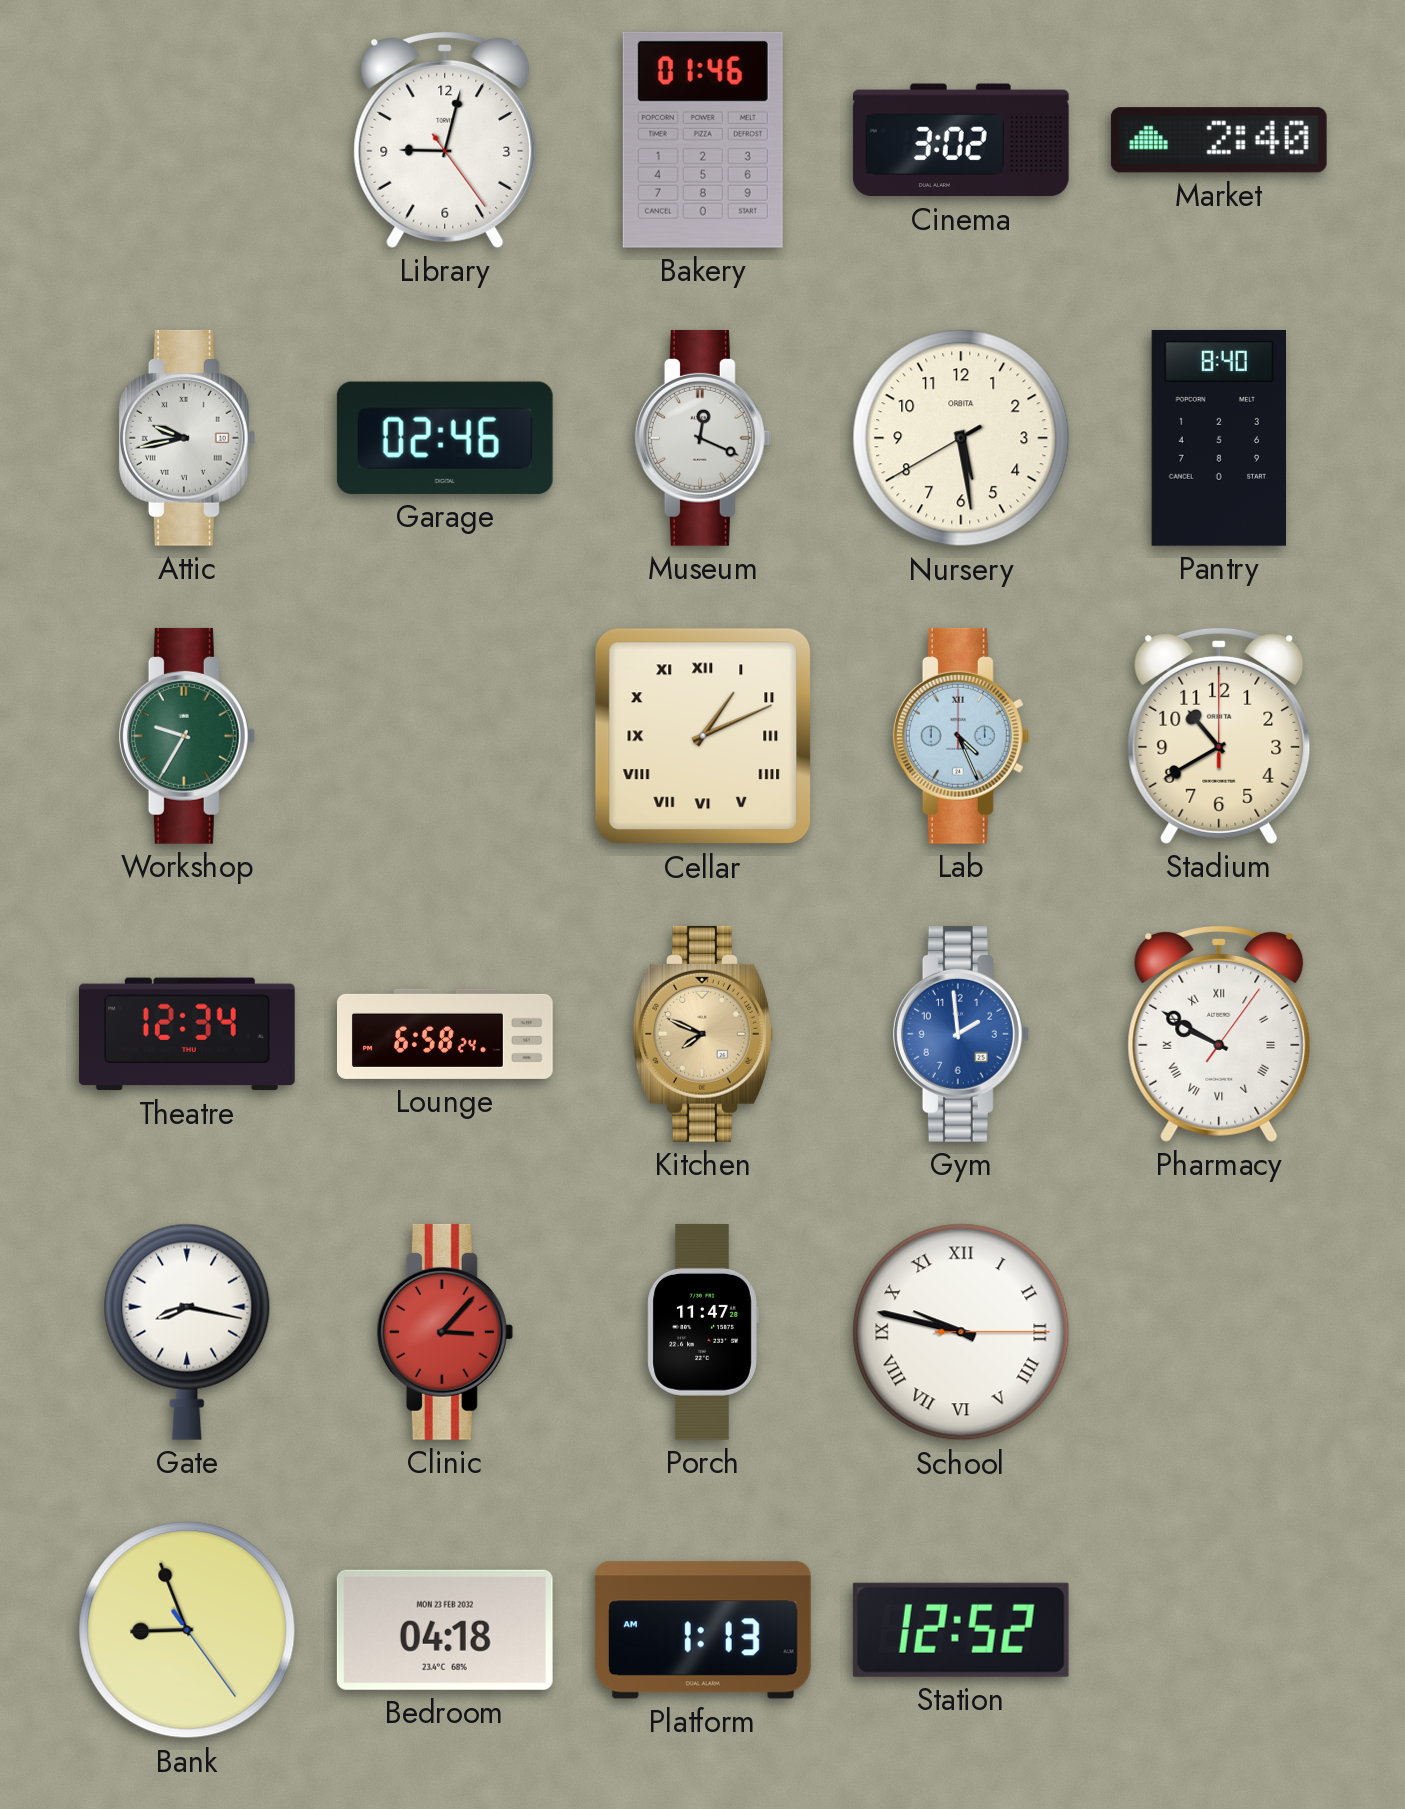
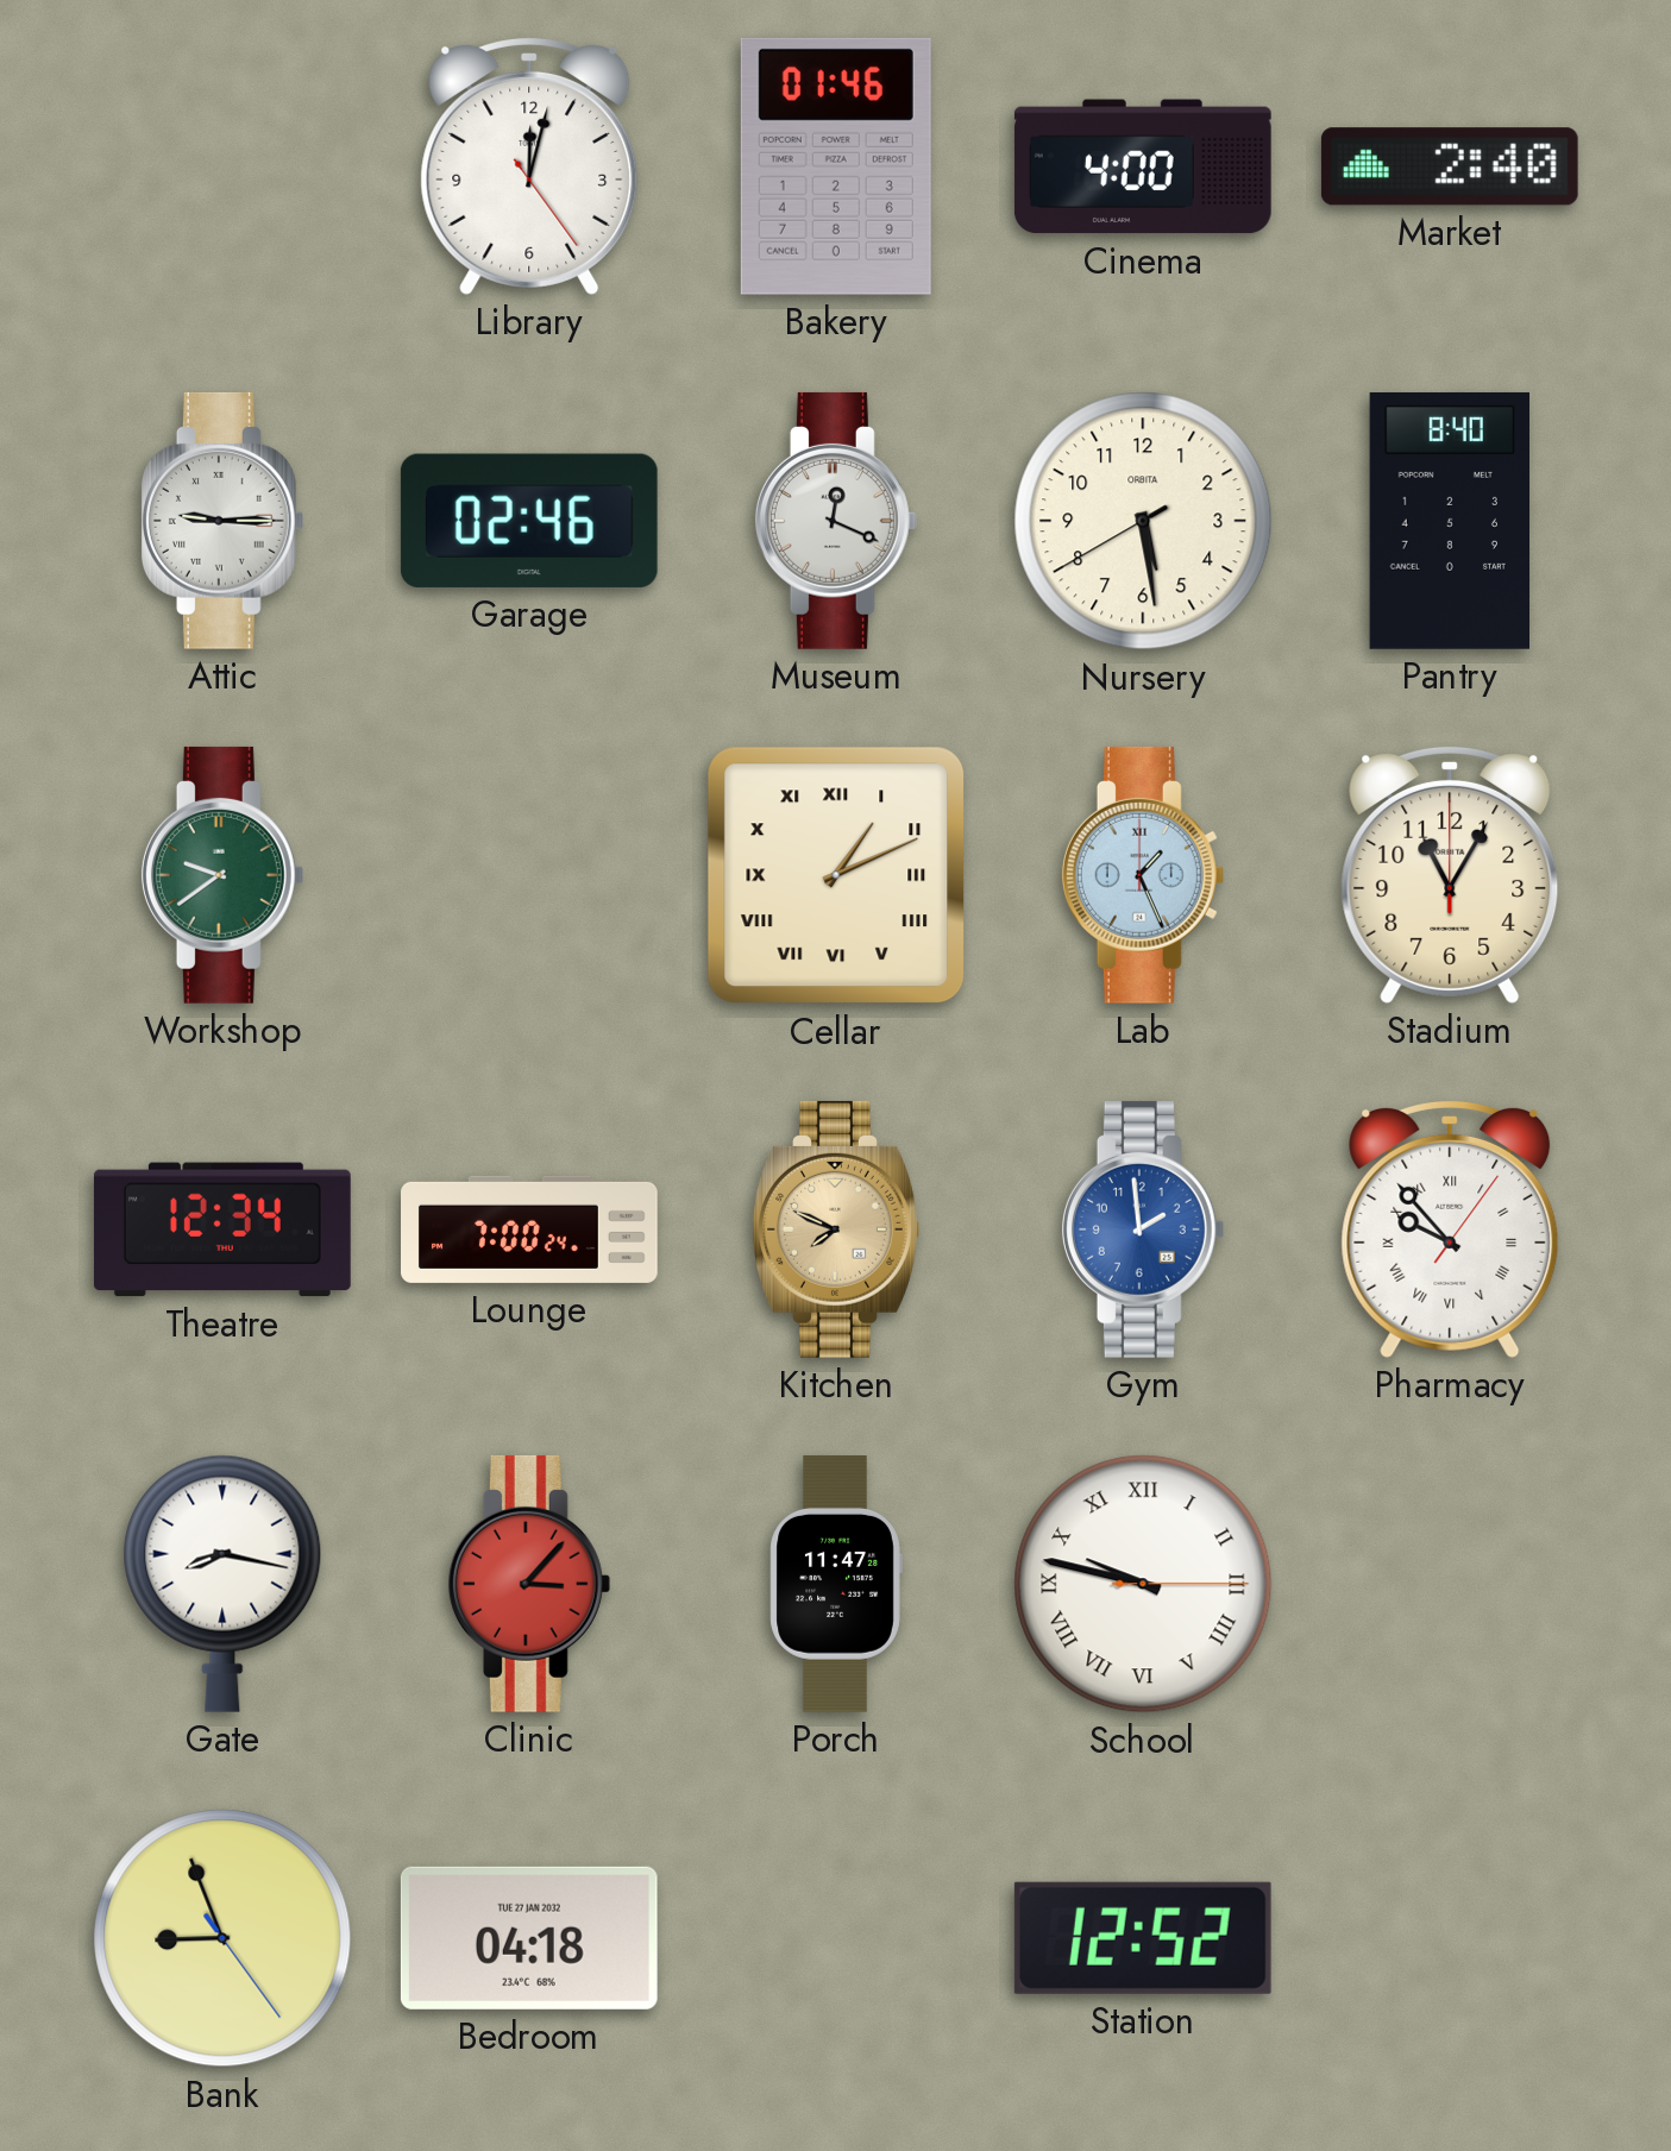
Library: 9:02 -> 12:02 (529, 165)
Cinema: 3:02 -> 4:00 (1143, 166)
Attic: 9:43 -> 9:15 (222, 521)
Workshop: 9:35 -> 9:39 (222, 875)
Lab: 4:26 -> 1:26 (1143, 875)
Stadium: 10:40 -> 11:05 (1450, 874)
Lounge: 6:58 -> 7:00 (530, 1229)
Pharmacy: 9:50 -> 9:53 (1450, 1228)
Bedroom date: MON 23 FEB 2032 -> TUE 27 JAN 2032 (529, 1938)
Platform: 1:13 -> none (703, 1630)
